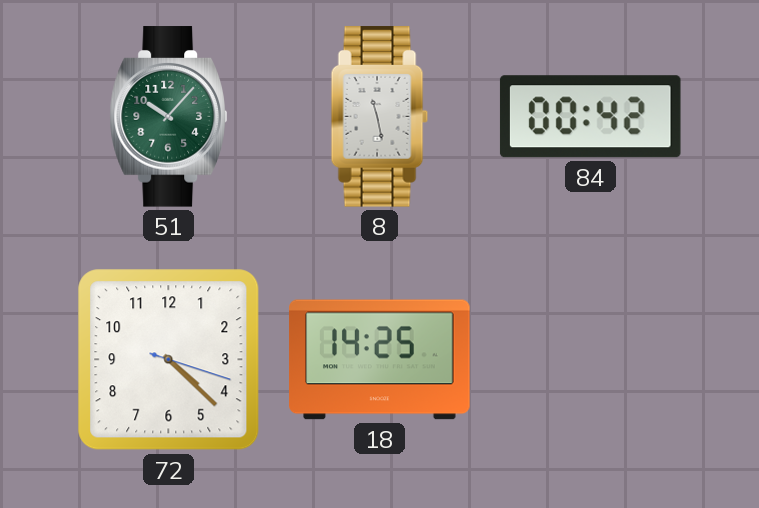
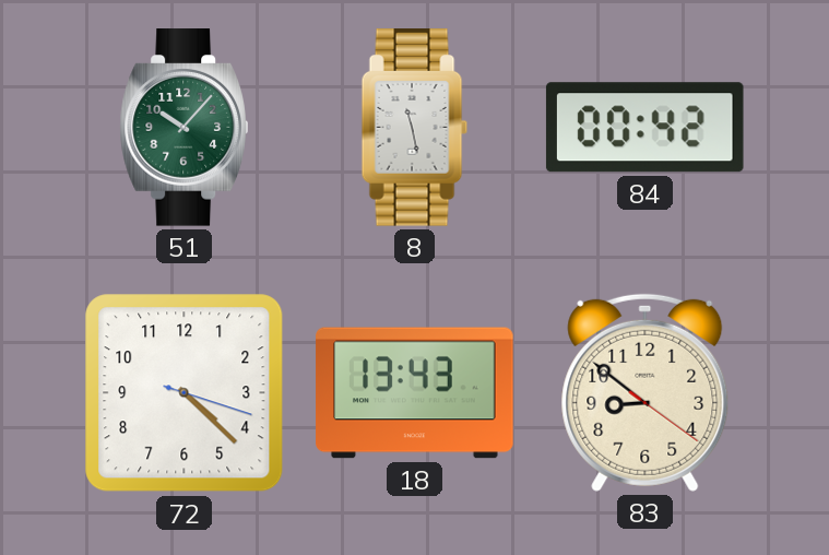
18: 14:25 -> 13:43 (415, 393)
83: none -> 8:51 (646, 392)
